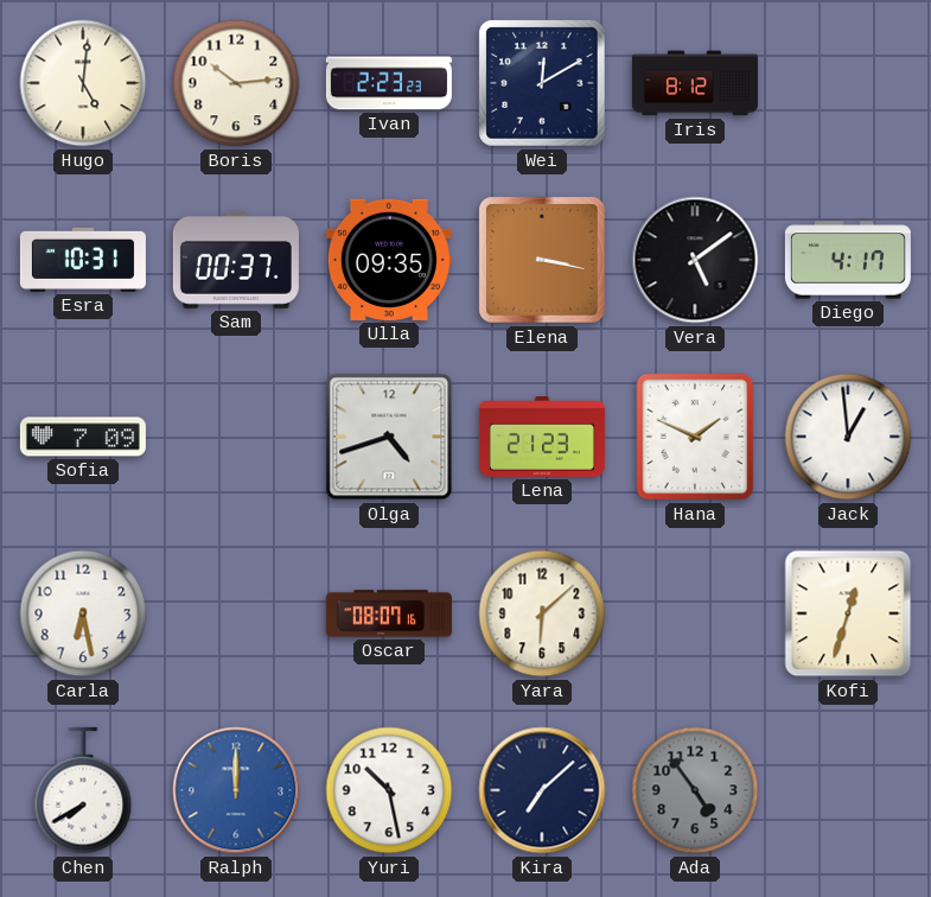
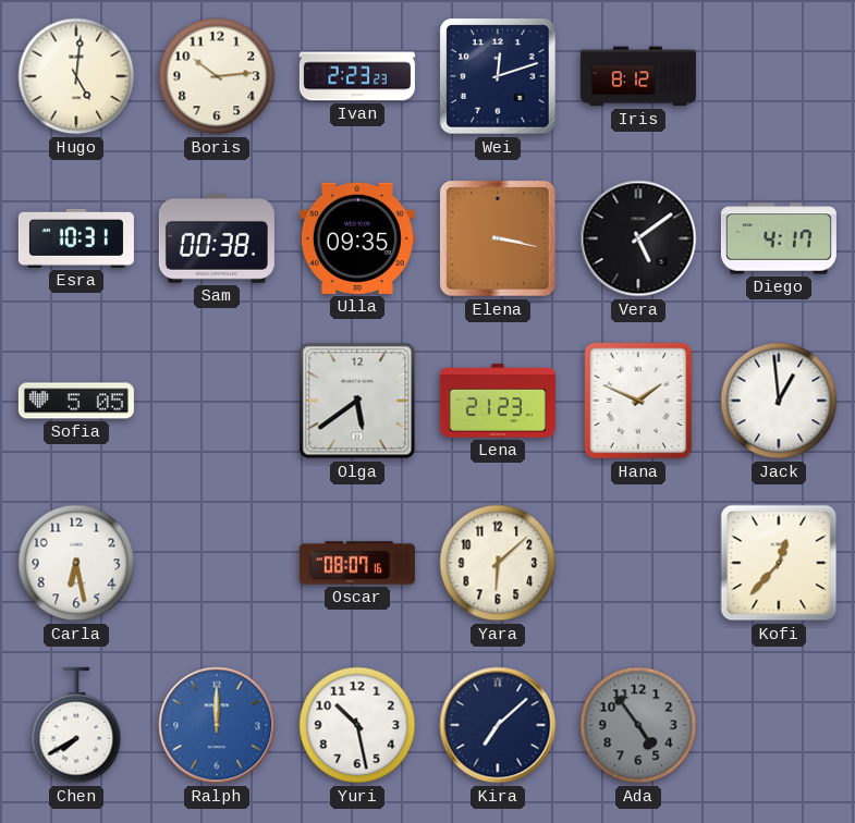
Wei: 12:10 -> 12:12 (499, 77)
Sam: 00:37 -> 00:38 (217, 238)
Sofia: 7:09 -> 5:05 (76, 401)
Olga: 4:42 -> 5:39 (357, 401)
Kofi: 12:33 -> 12:37 (779, 563)
